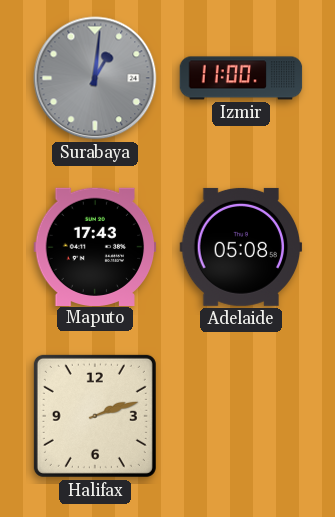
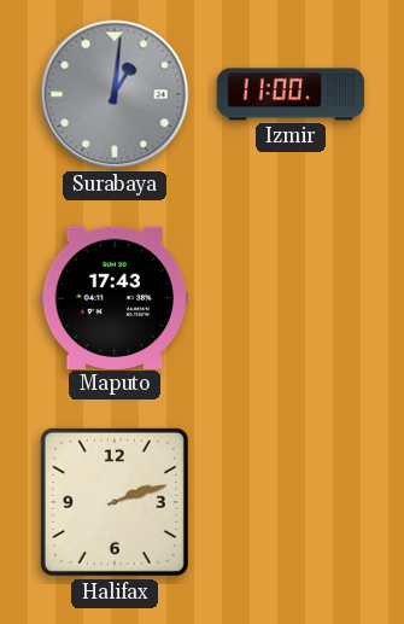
Adelaide: 05:08 -> none (241, 247)
